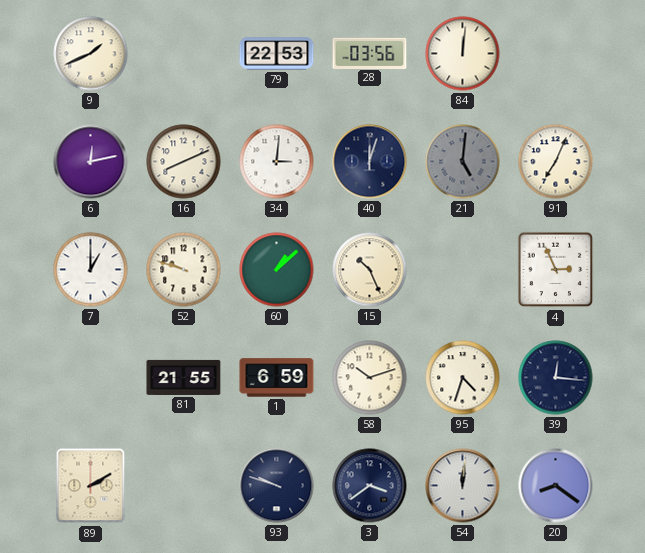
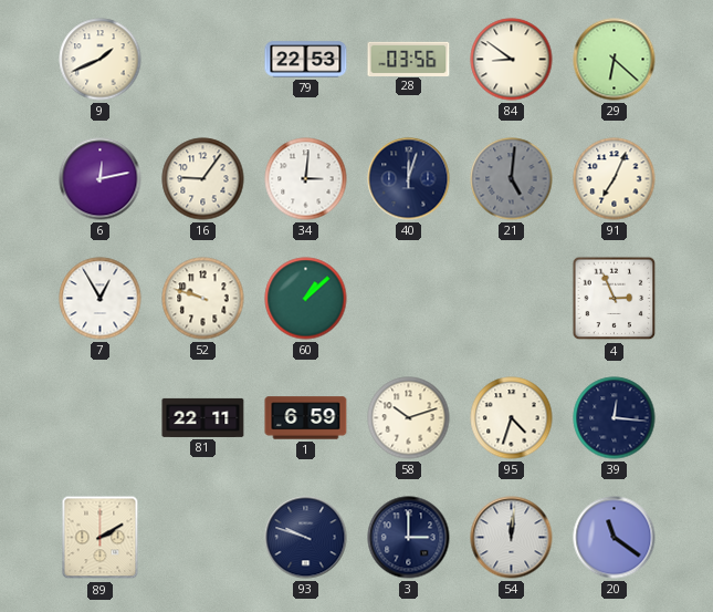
84: 12:01 -> 8:51 (512, 60)
29: none -> 6:22 (615, 60)
16: 8:11 -> 9:06 (203, 179)
7: 1:00 -> 12:55 (101, 299)
15: 10:26 -> none (370, 270)
81: 21:55 -> 22:11 (203, 417)
3: 3:39 -> 3:00 (409, 538)
20: 8:21 -> 11:21 (615, 538)
